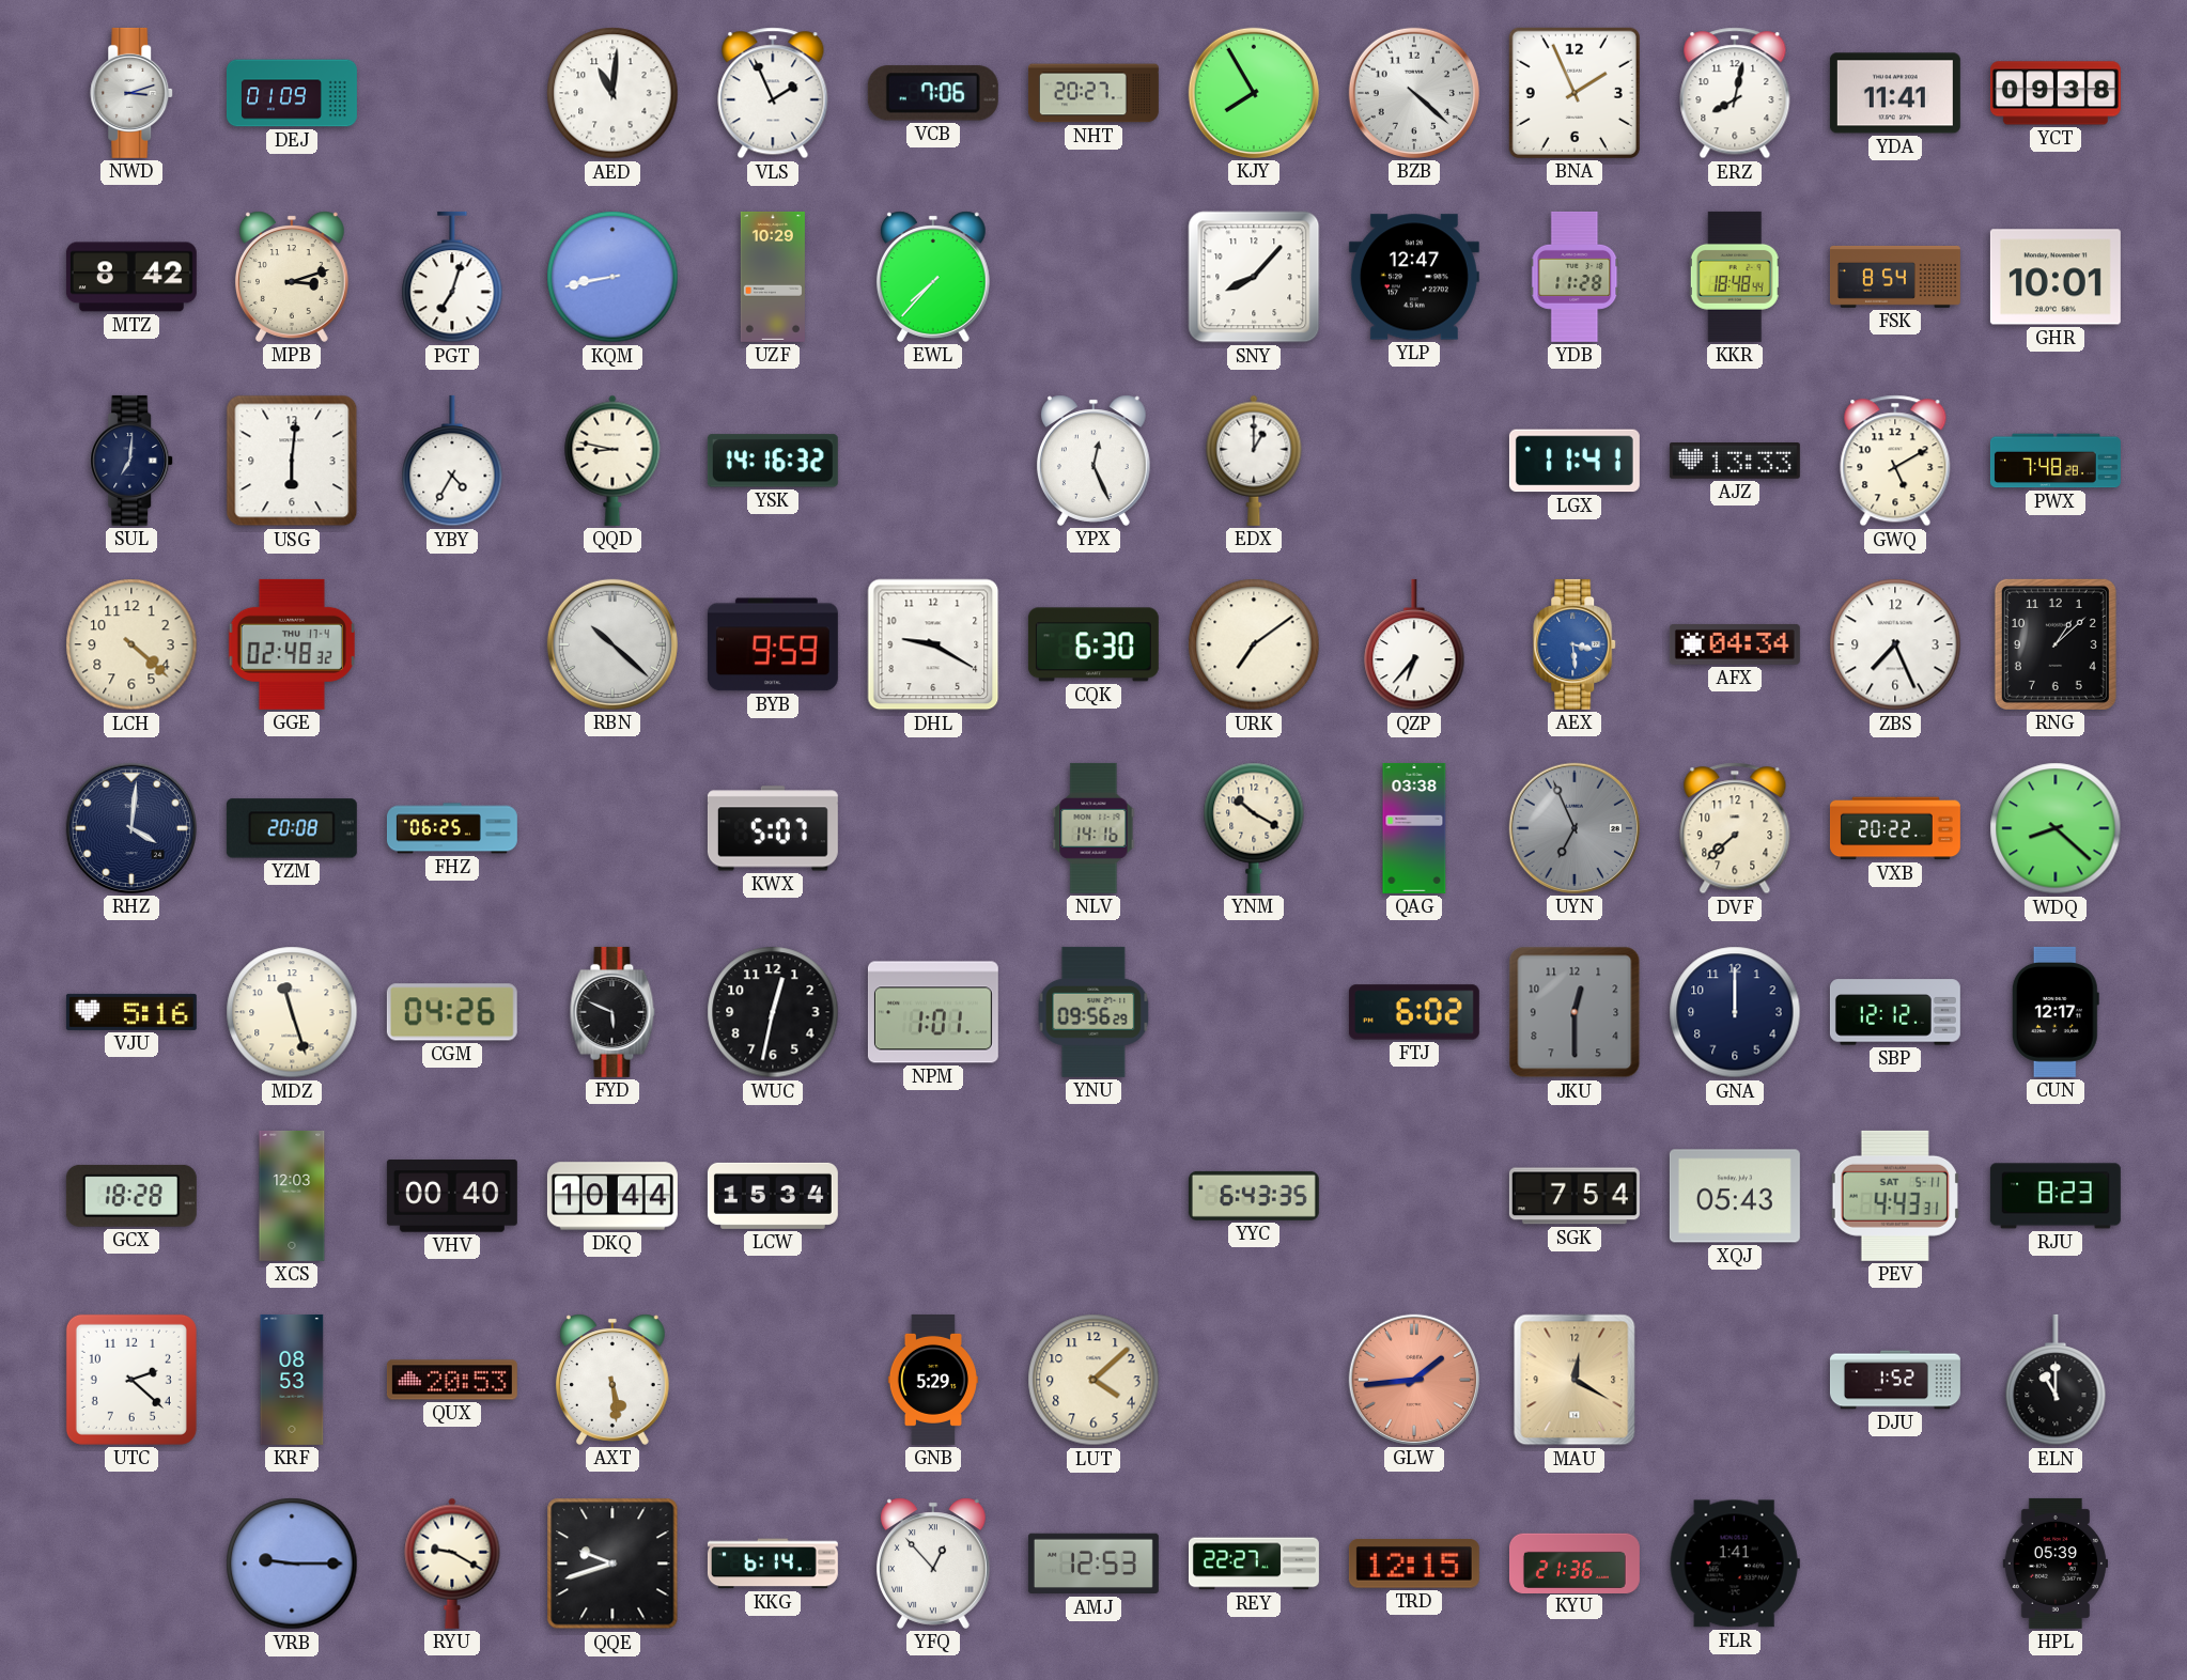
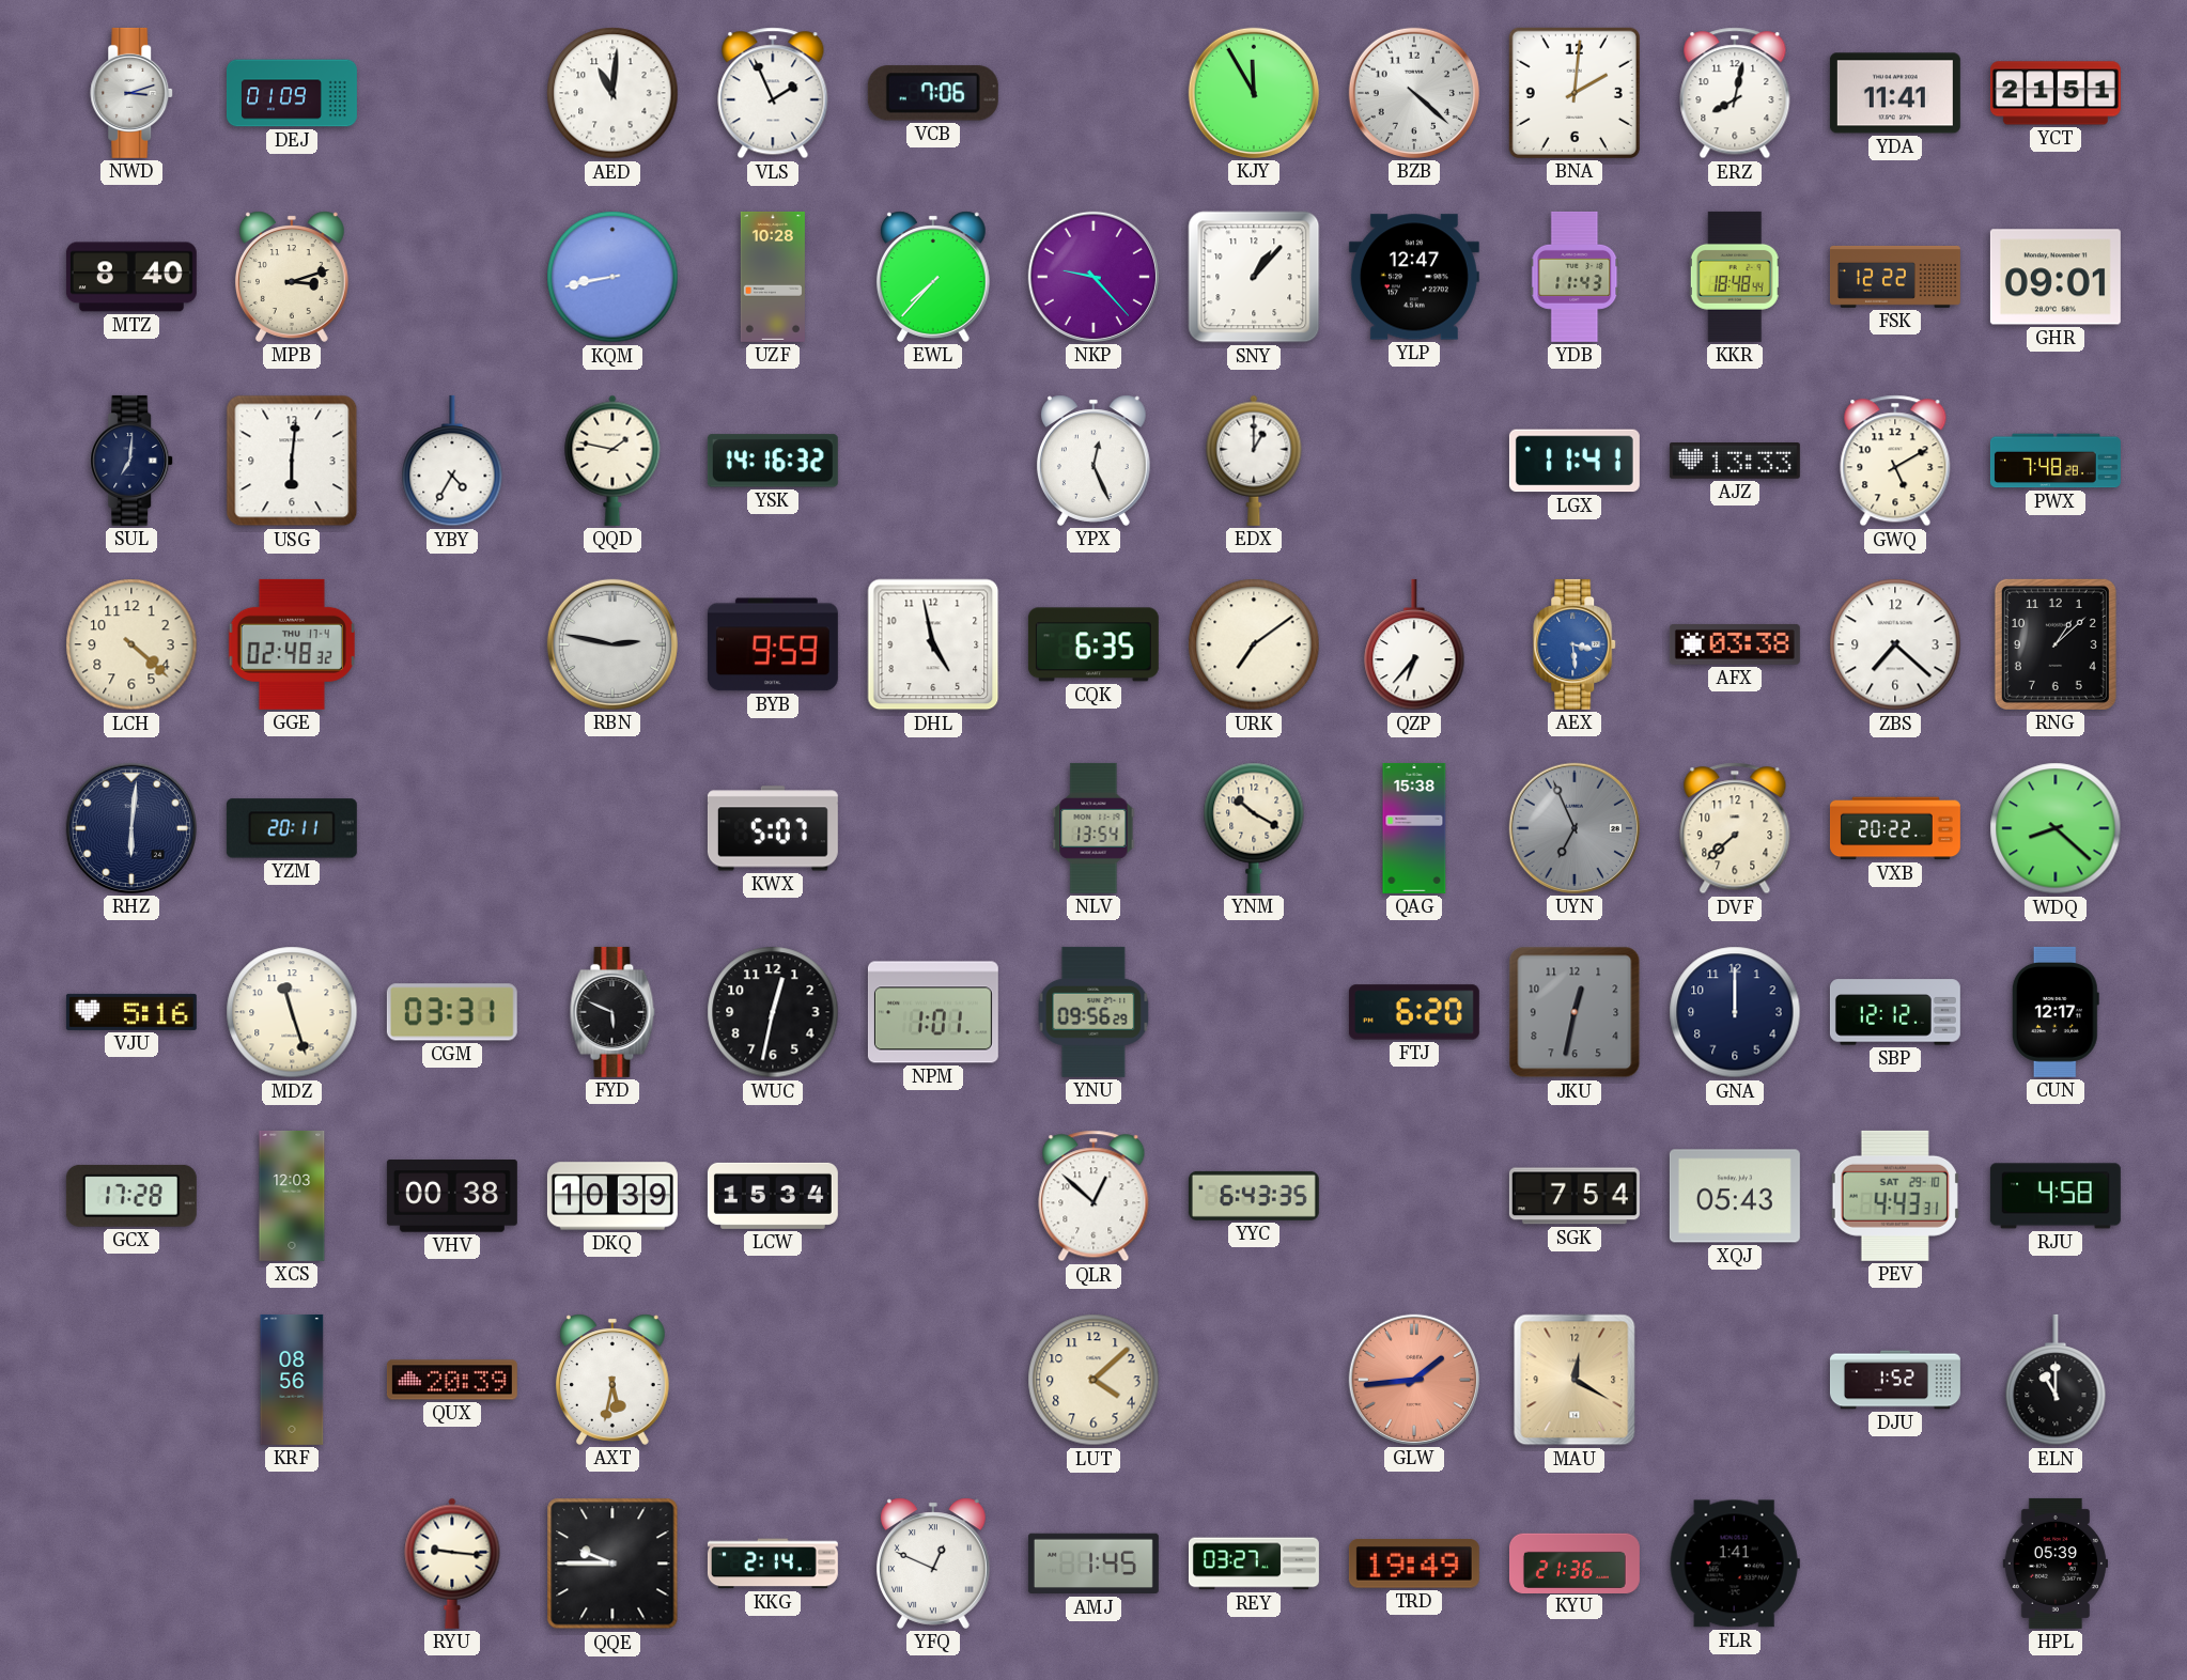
NHT: 20:27 -> none (1093, 93)
KJY: 7:55 -> 11:55 (1254, 93)
BNA: 1:56 -> 2:01 (1575, 93)
YCT: 09:38 -> 21:51 (2056, 93)
MTZ: 8:42 -> 8:40 (131, 277)
PGT: 7:03 -> none (452, 277)
UZF: 10:29 -> 10:28 (773, 277)
NKP: none -> 9:23 (1093, 277)
SNY: 8:07 -> 1:07 (1254, 277)
YDB: 11:28 -> 11:43 (1575, 277)
FSK: 8:54 -> 12:22 (1895, 277)
GHR: 10:01 -> 09:01 (2056, 277)
QQD: 8:47 -> 1:47 (612, 461)
RBN: 10:22 -> 2:47 (612, 644)
DHL: 9:20 -> 4:58 (933, 644)
CQK: 6:30 -> 6:35 (1093, 644)
AFX: 04:34 -> 03:38 (1735, 644)
ZBS: 7:26 -> 7:22 (1895, 644)
RHZ: 4:01 -> 6:01 (131, 828)
YZM: 20:08 -> 20:11 (292, 828)
FHZ: 06:25 -> none (452, 828)
NLV: 14:16 -> 13:54 (1093, 828)
QAG: 03:38 -> 15:38 (1414, 828)
CGM: 04:26 -> 03:31 (452, 1012)
FTJ: 6:02 -> 6:20 (1414, 1012)
JKU: 12:30 -> 12:32 (1575, 1012)
GCX: 18:28 -> 17:28 (131, 1196)
VHV: 00:40 -> 00:38 (452, 1197)
DKQ: 10:44 -> 10:39 (612, 1196)
QLR: none -> 12:52 (1093, 1196)
PEV date: SAT 5-11 -> SAT 29-10 (1895, 1196)
RJU: 8:23 -> 4:58 (2056, 1196)
UTC: 2:22 -> none (131, 1380)
KRF: 08:53 -> 08:56 (292, 1380)
QUX: 20:53 -> 20:39 (452, 1380)
AXT: 5:29 -> 5:32 (612, 1380)
GNB: 5:29 -> none (933, 1380)
VRB: 9:15 -> none (292, 1564)
RYU: 9:20 -> 9:16 (452, 1564)
QQE: 9:42 -> 9:45 (612, 1564)
KKG: 6:14 -> 2:14 (773, 1564)
YFQ: 12:53 -> 12:49 (933, 1564)
AMJ: 12:53 -> 1:45 (1093, 1564)
REY: 22:27 -> 03:27 (1254, 1564)
TRD: 12:15 -> 19:49 (1414, 1564)
